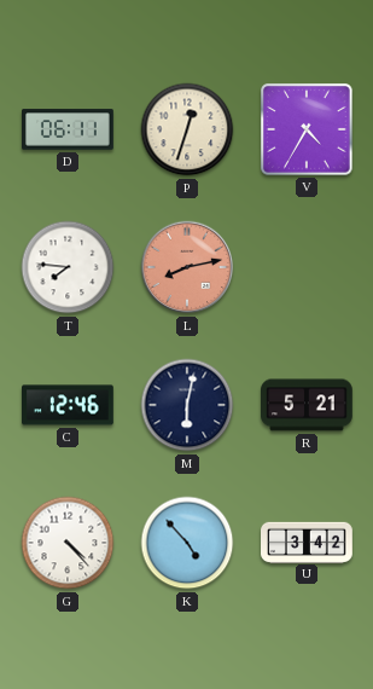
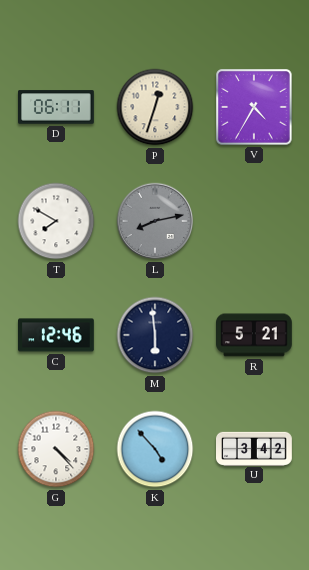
T: 7:46 -> 7:50 (56, 221)
L dial: salmon -> grey (155, 221)
M: 6:02 -> 5:59 (155, 335)
